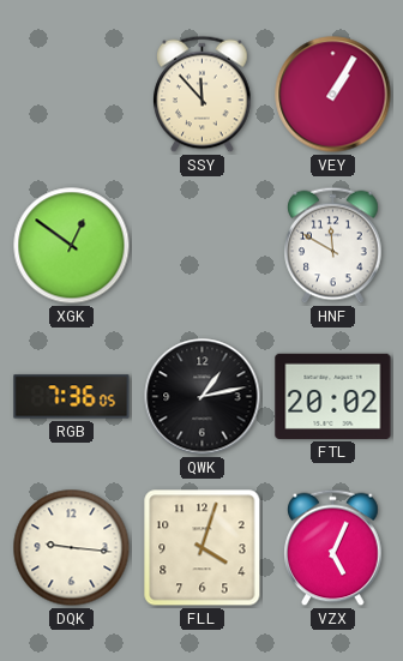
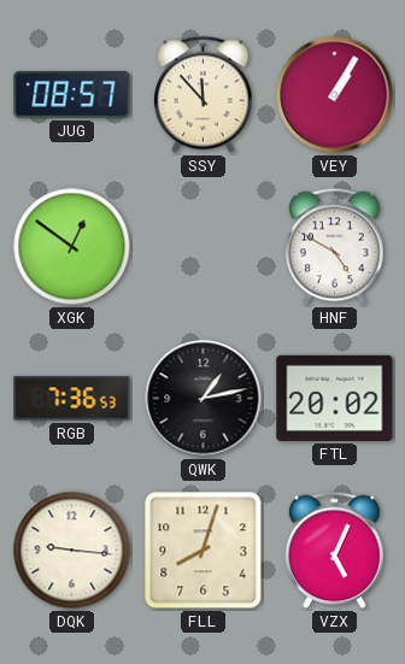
JUG: none -> 08:57 (72, 95)
HNF: 11:50 -> 4:50 (335, 247)
RGB: 7:36:05 -> 7:36:53 (72, 399)
FLL: 4:03 -> 8:03 (204, 551)
